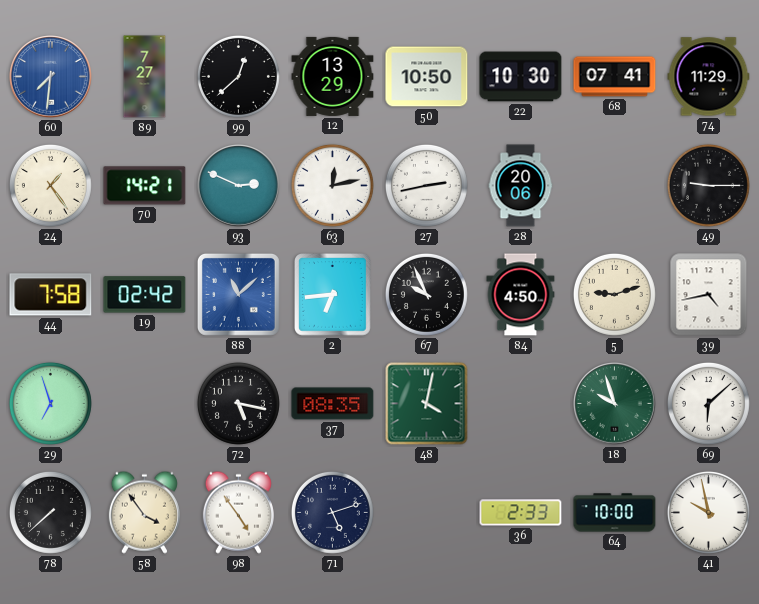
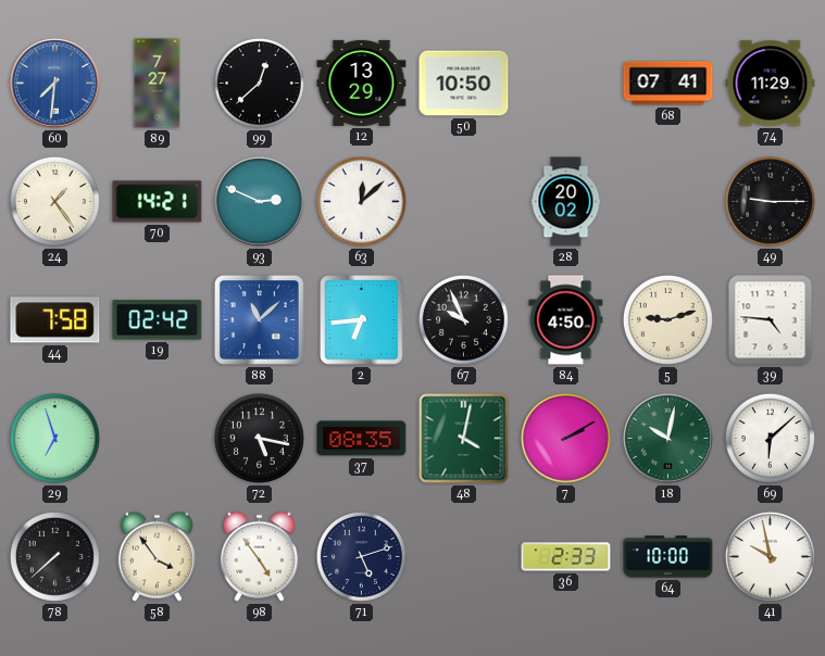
22: 10:30 -> none (521, 77)
63: 12:13 -> 12:08 (361, 201)
27: 2:43 -> none (426, 185)
28: 20:06 -> 20:02 (566, 202)
39: 4:43 -> 4:46 (771, 320)
7: none -> 2:10 (565, 438)
18: 9:57 -> 10:02 (668, 439)
